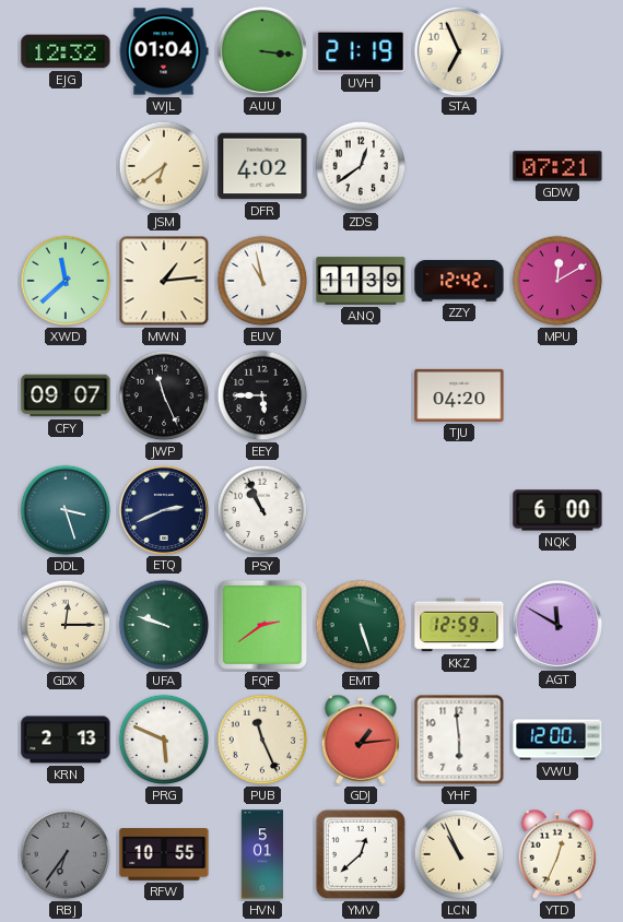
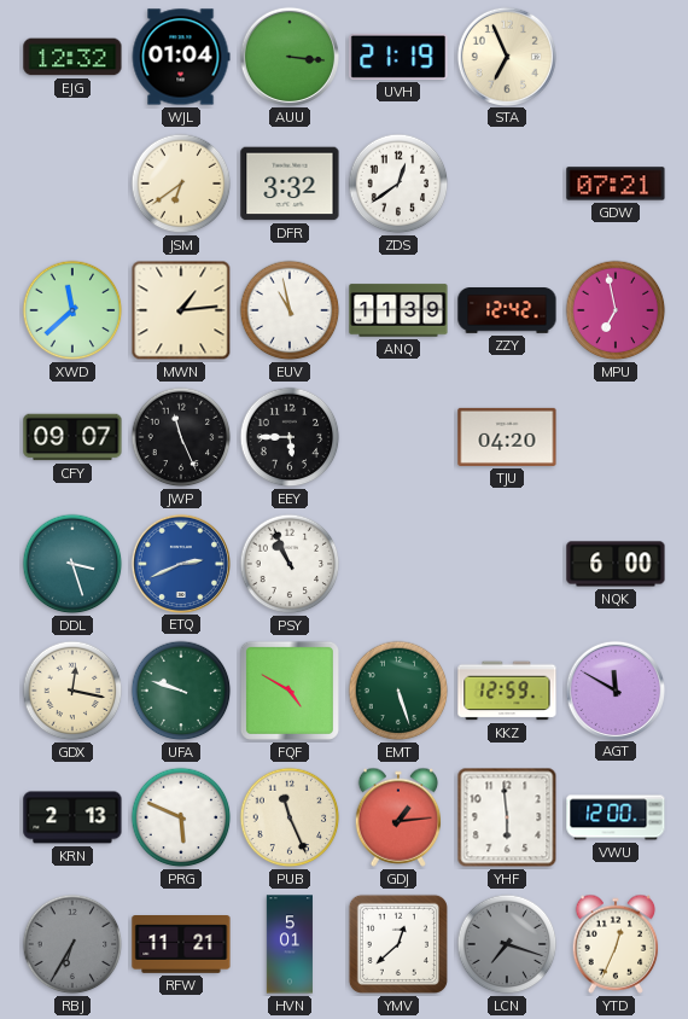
DFR: 4:02 -> 3:32 (290, 184)
MPU: 12:10 -> 6:58 (616, 310)
ETQ dial: navy -> blue (180, 563)
GDX: 12:15 -> 12:17 (72, 691)
FQF: 2:39 -> 4:50 (290, 691)
RBJ: 6:36 -> 6:35 (72, 944)
RFW: 10:55 -> 11:21 (181, 945)
LCN: 10:56 -> 7:18 (507, 944)
LCN dial: cream -> grey (507, 944)
